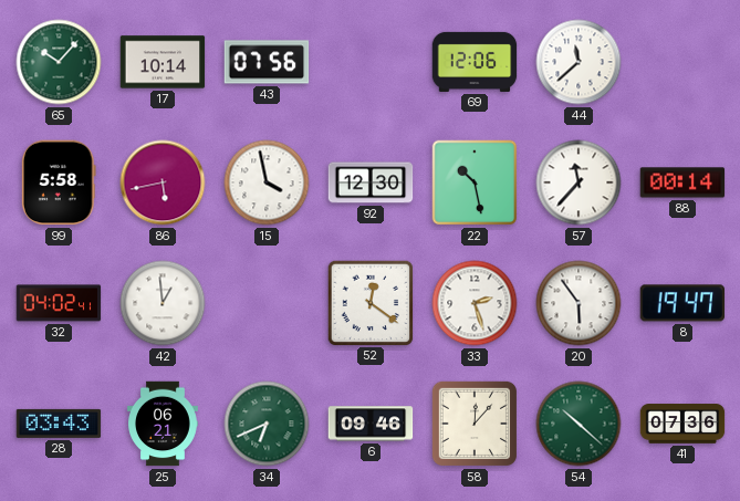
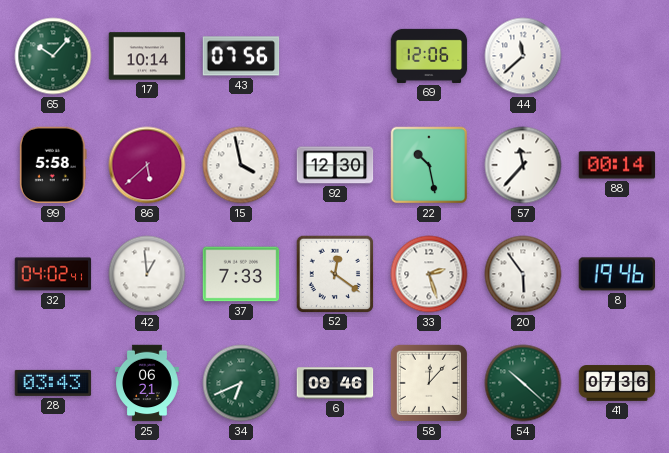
86: 5:43 -> 5:38 (147, 165)
37: none -> 7:33 (241, 274)
8: 19:47 -> 19:46 (617, 274)
